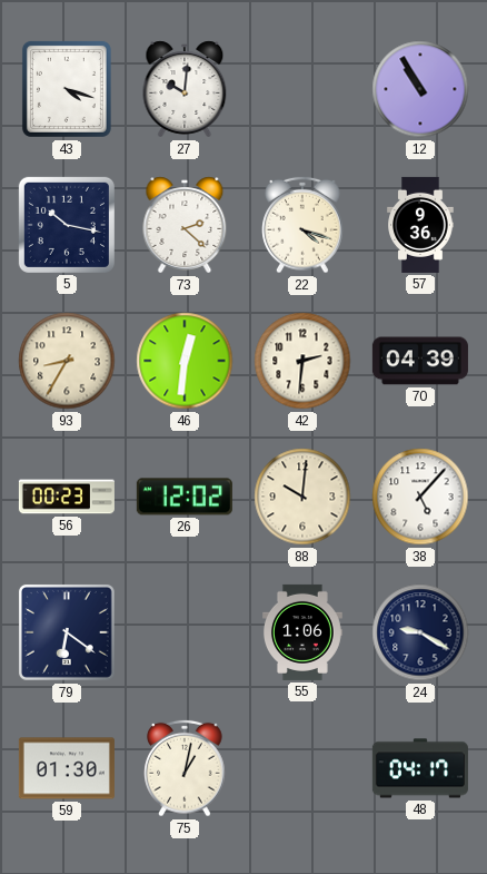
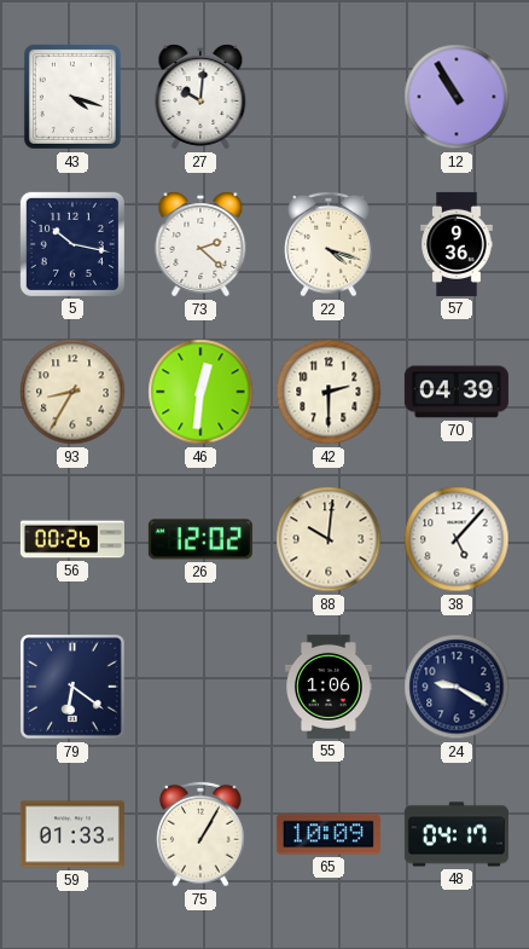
42: 2:31 -> 2:30 (329, 392)
56: 00:23 -> 00:26 (72, 539)
59: 01:30 -> 01:33 (72, 834)
75: 1:02 -> 1:05 (200, 834)
65: none -> 10:09 (329, 834)
